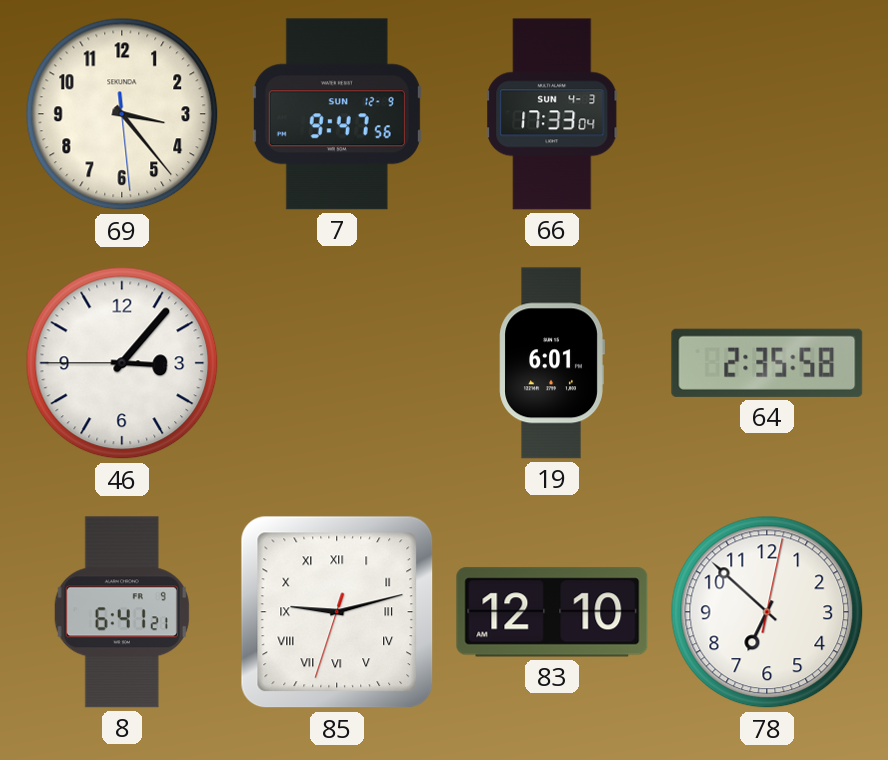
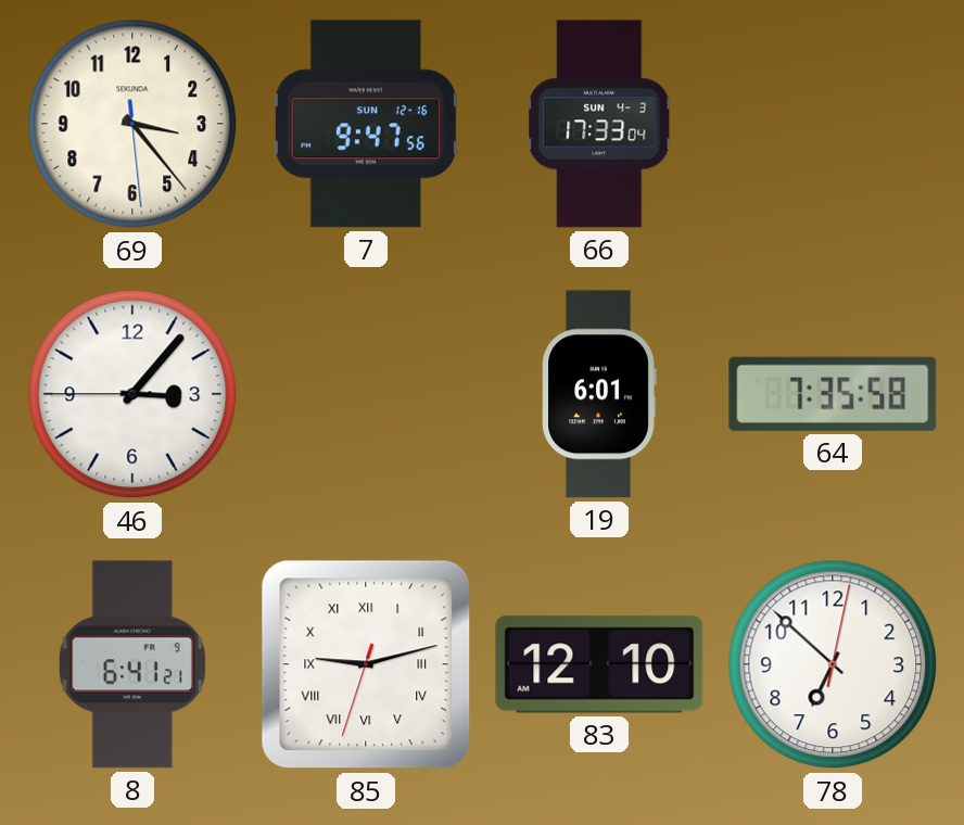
7 date: SUN 12-9 -> SUN 12-16 (366, 124)
64: 2:35 -> 7:35 (833, 394)
